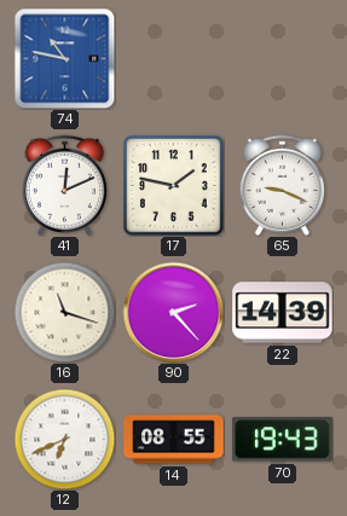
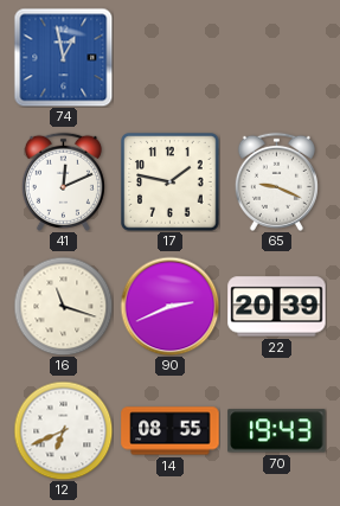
74: 10:47 -> 12:58 (63, 57)
90: 2:23 -> 2:41 (169, 306)
22: 14:39 -> 20:39 (277, 307)
